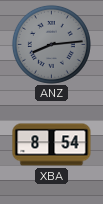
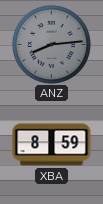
XBA: 8:54 -> 8:59 (52, 145)
